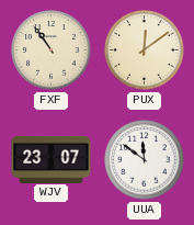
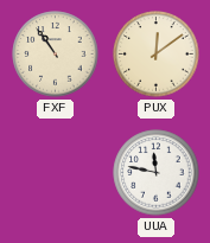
WJV: 23:07 -> none (52, 159)
UUA: 11:51 -> 11:47 (157, 173)
